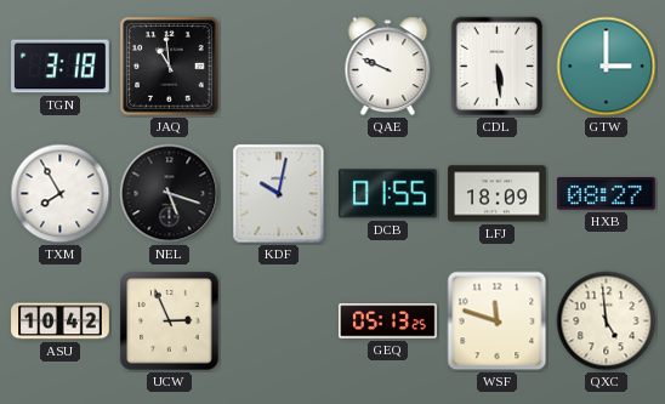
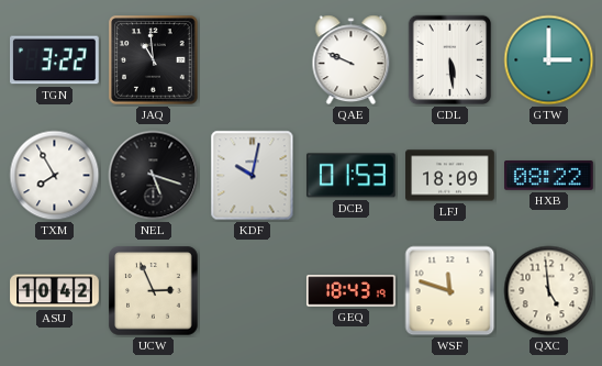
TGN: 3:18 -> 3:22 (55, 60)
DCB: 01:55 -> 01:53 (350, 176)
HXB: 08:27 -> 08:22 (549, 176)
GEQ: 05:13 -> 18:43 (352, 291)
